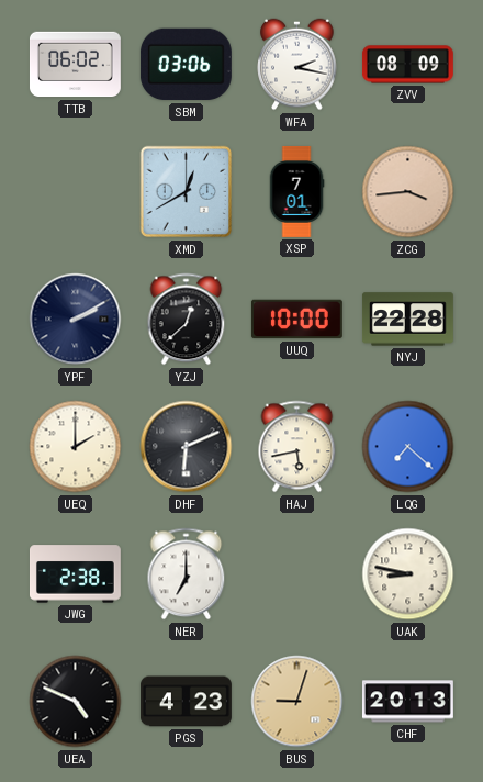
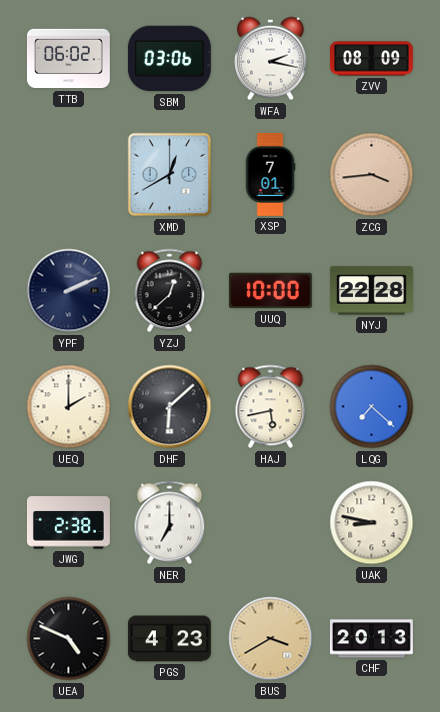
YPF: 2:10 -> 2:11 (69, 291)
DHF: 6:11 -> 6:08 (170, 407)
BUS: 9:03 -> 3:40 (271, 639)
